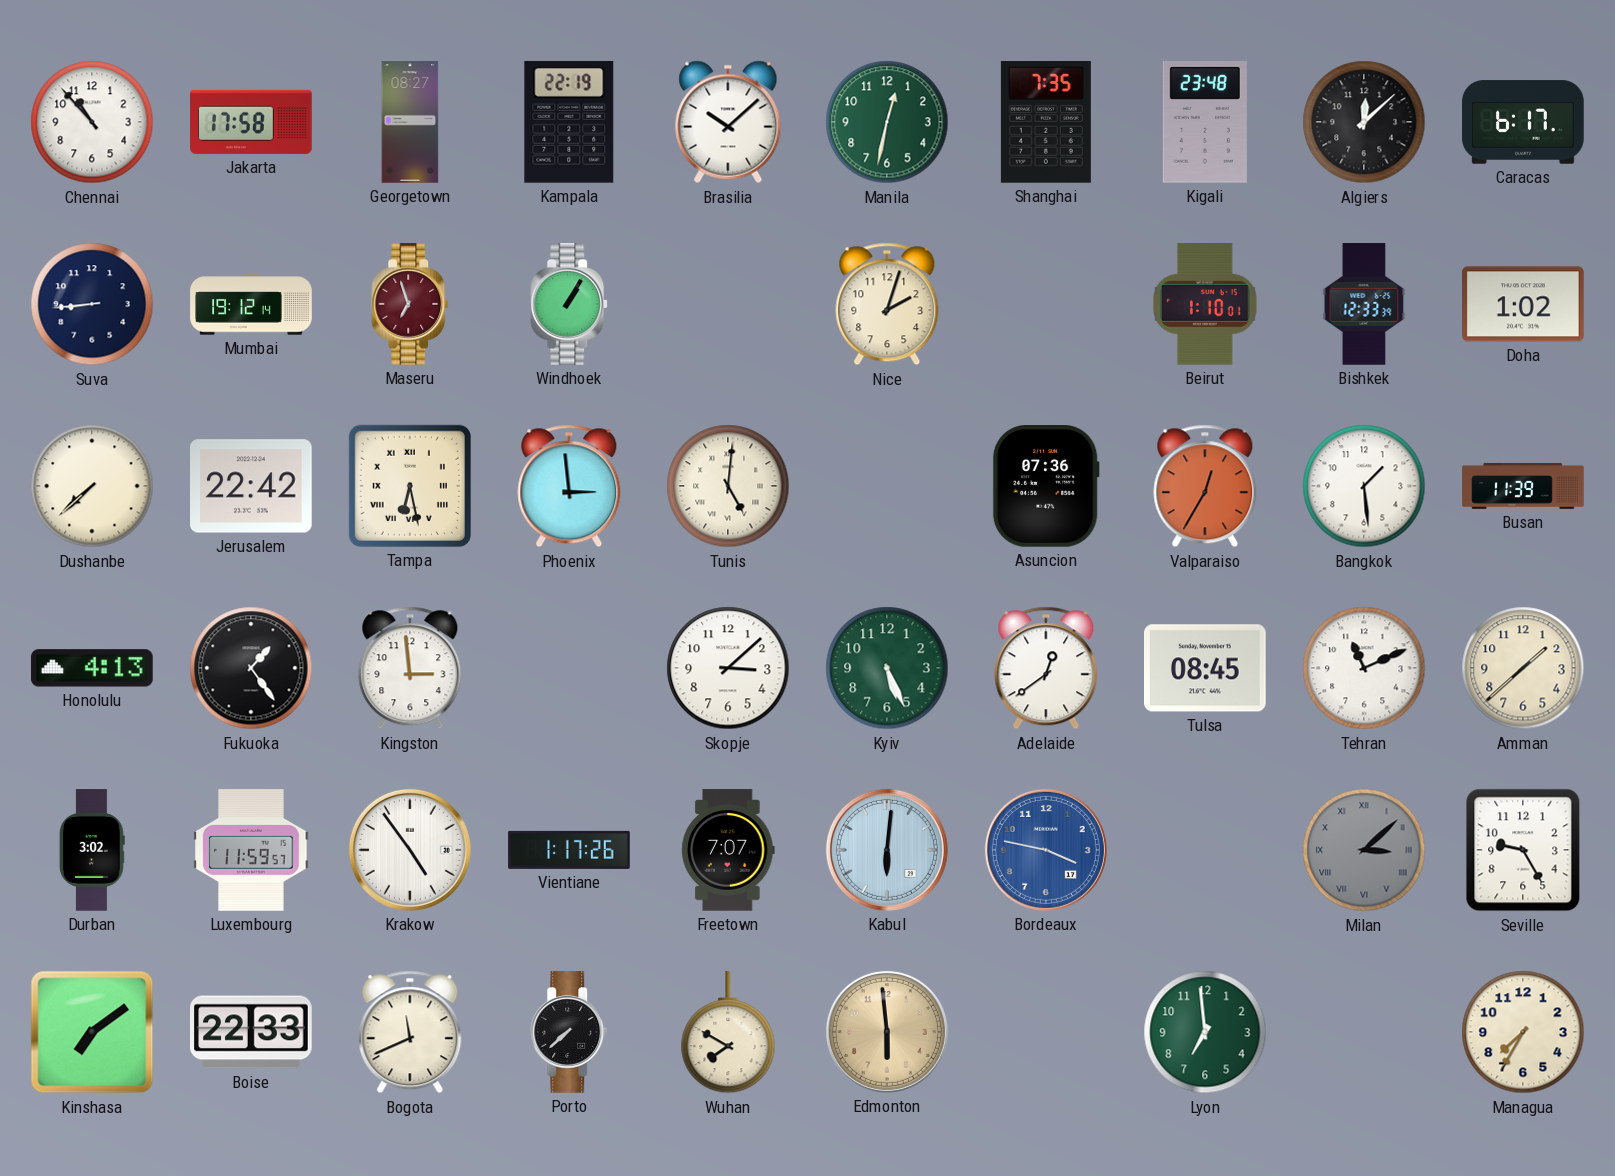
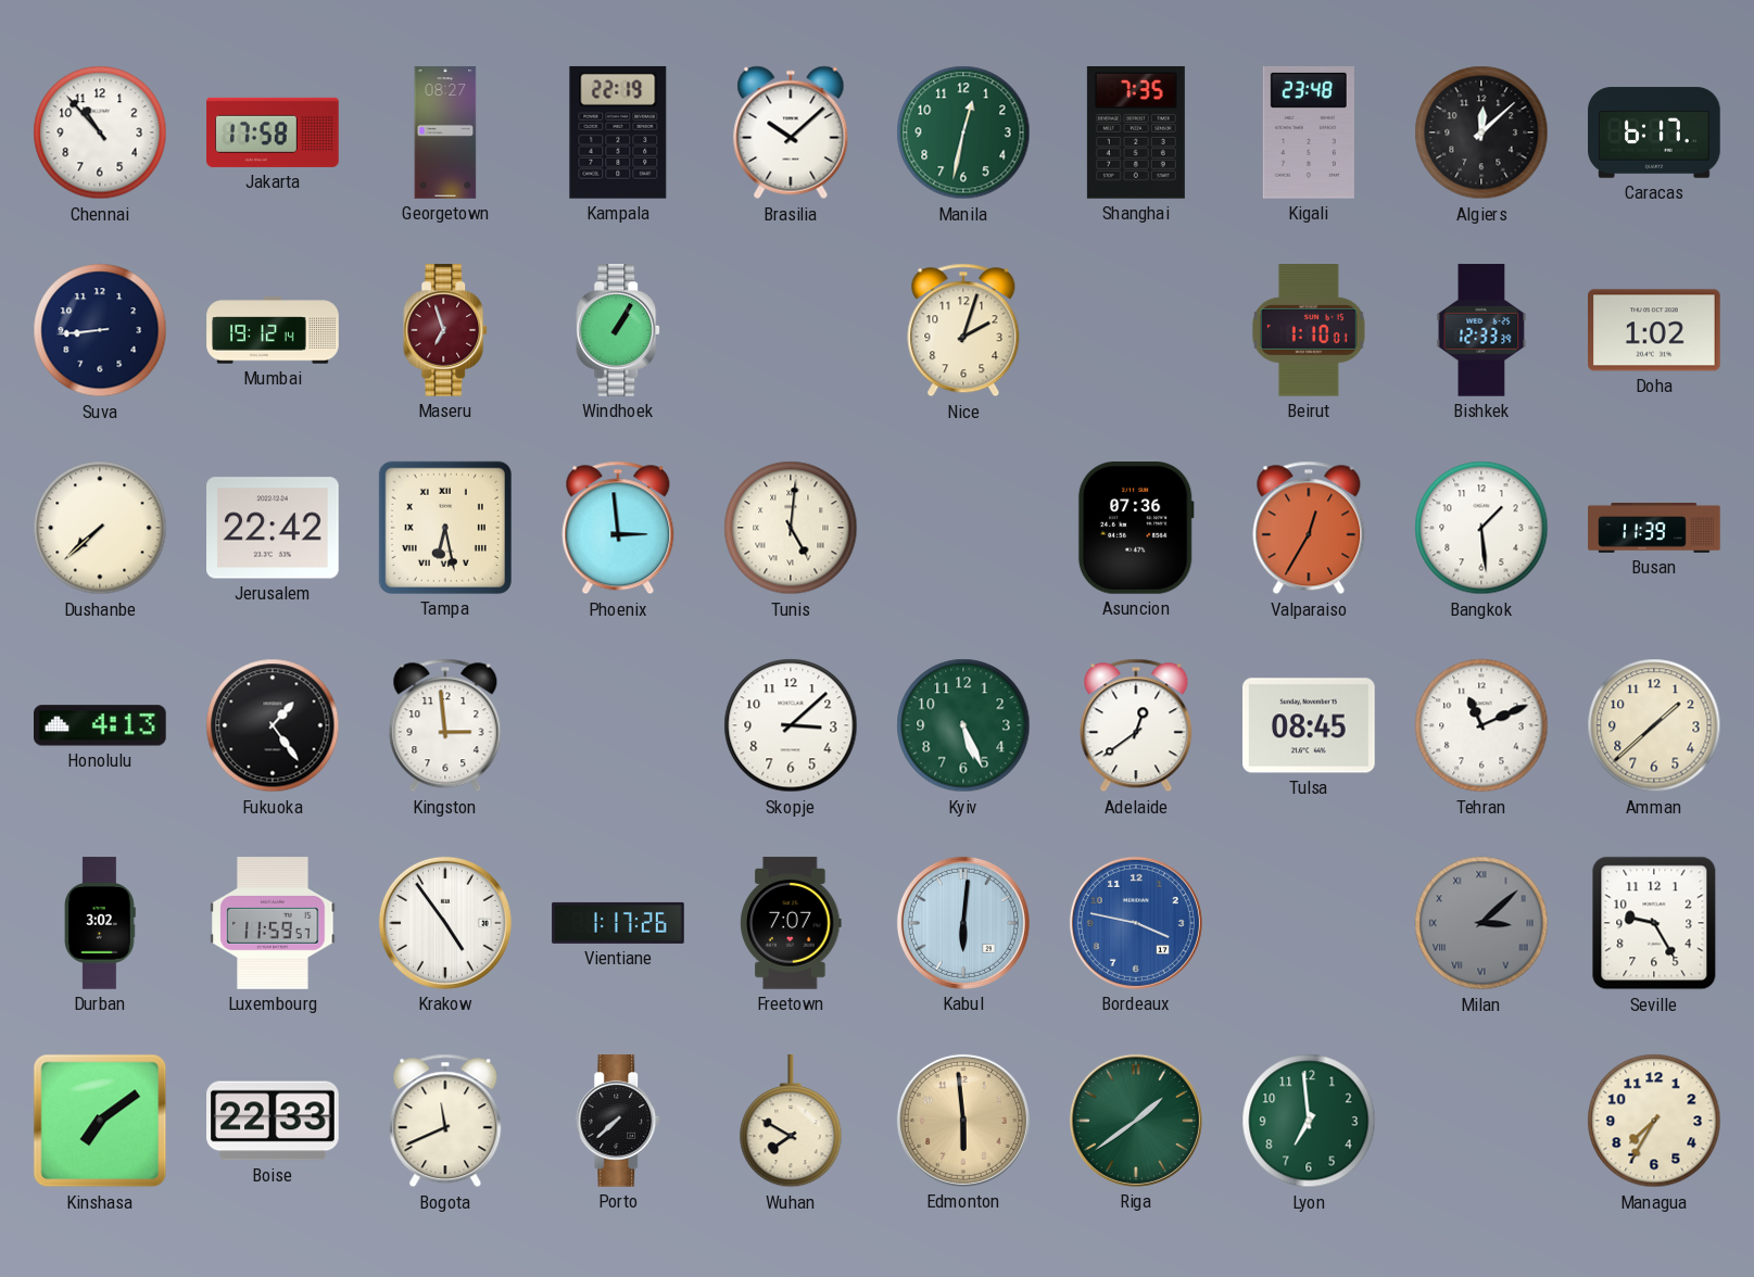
Riga: none -> 1:39 (1136, 1121)
